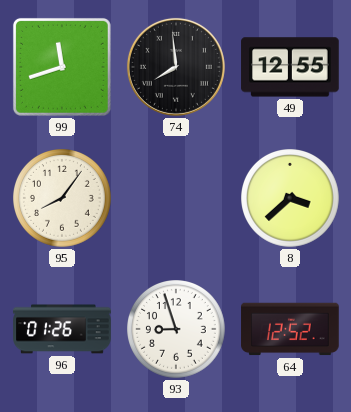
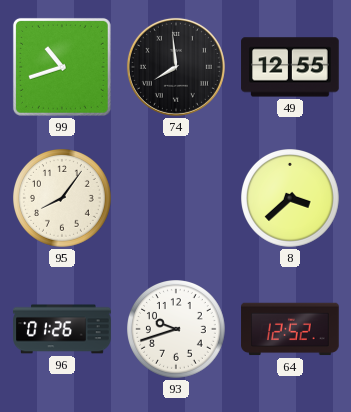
99: 11:42 -> 10:42 (62, 67)
93: 8:57 -> 9:42 (177, 330)
